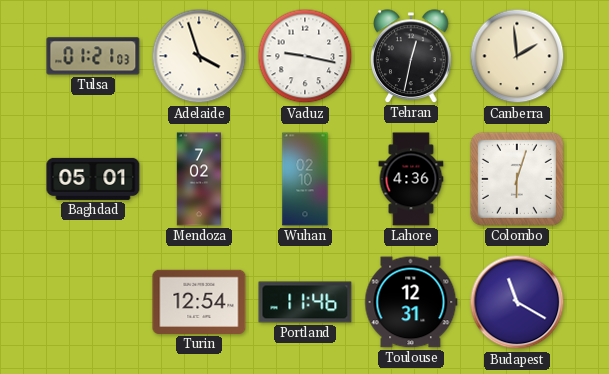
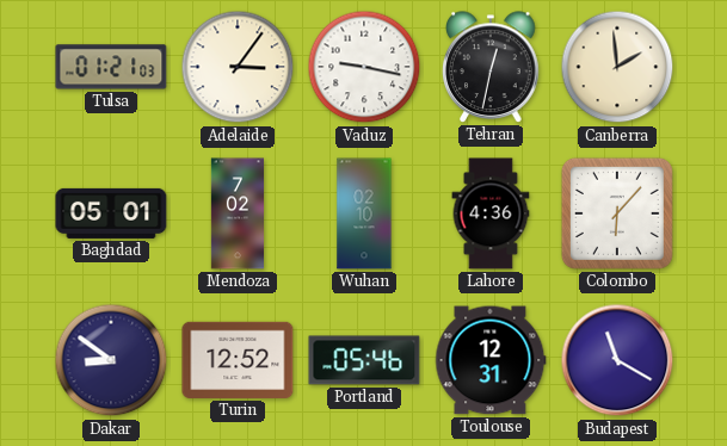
Adelaide: 3:57 -> 3:06 (238, 67)
Colombo: 6:03 -> 6:07 (617, 213)
Dakar: none -> 8:51 (111, 360)
Turin: 12:54 -> 12:52 (238, 360)
Portland: 11:46 -> 05:46 (364, 360)
